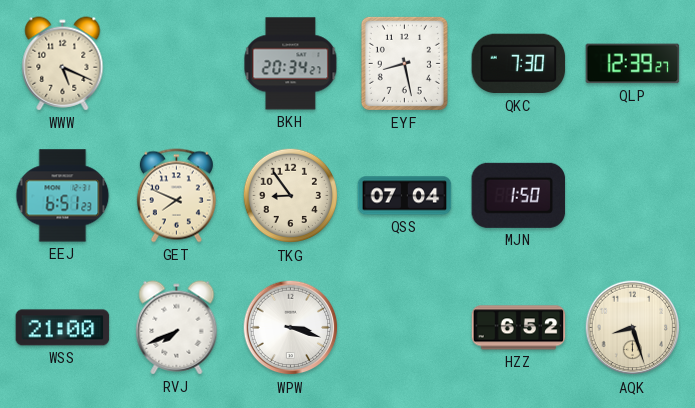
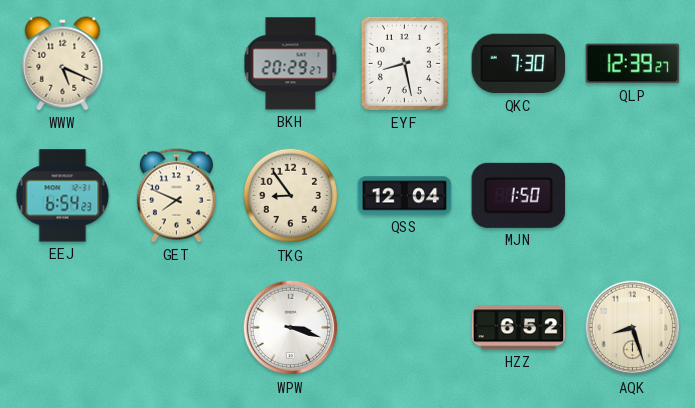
BKH: 20:34 -> 20:29 (291, 64)
EEJ: 6:51 -> 6:54 (63, 196)
QSS: 07:04 -> 12:04 (405, 196)
WSS: 21:00 -> none (63, 328)
RVJ: 7:41 -> none (177, 328)
